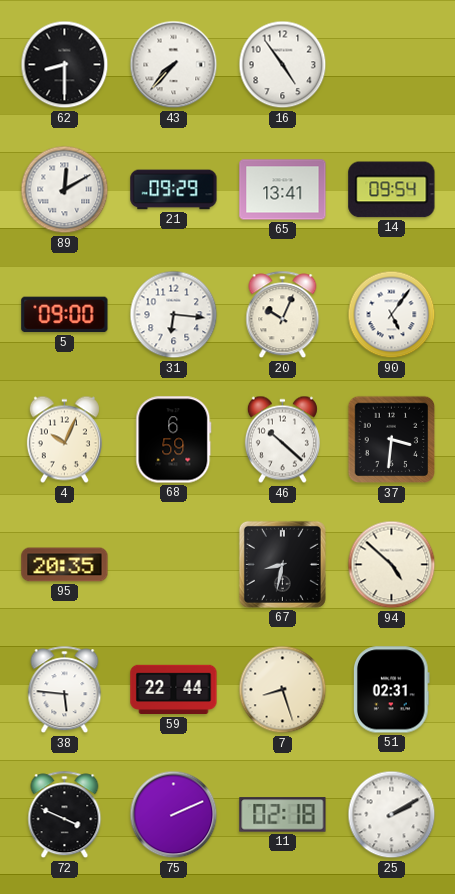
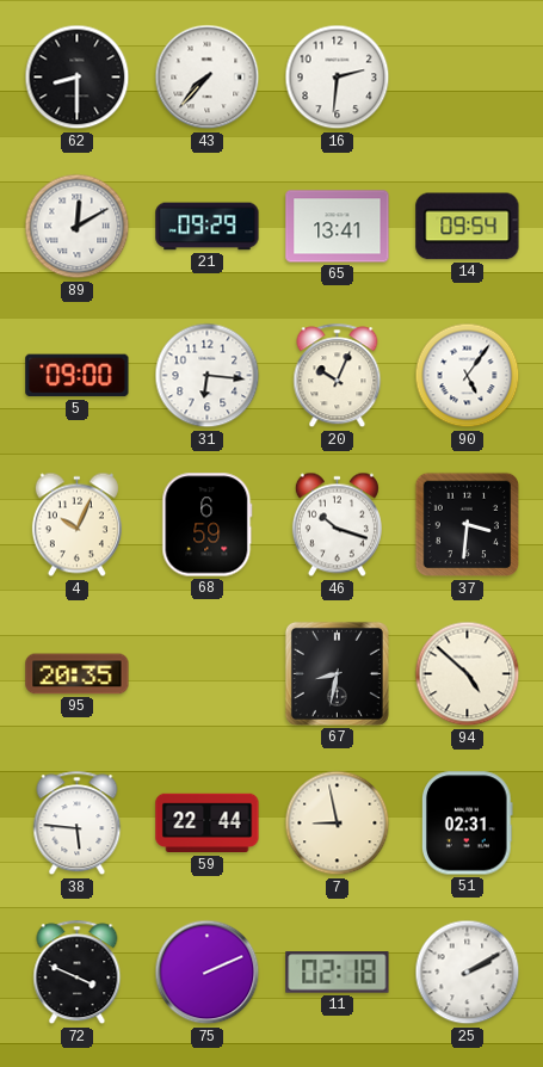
16: 4:54 -> 2:31 (338, 78)
46: 10:22 -> 10:18 (337, 525)
7: 8:27 -> 8:58 (338, 824)
